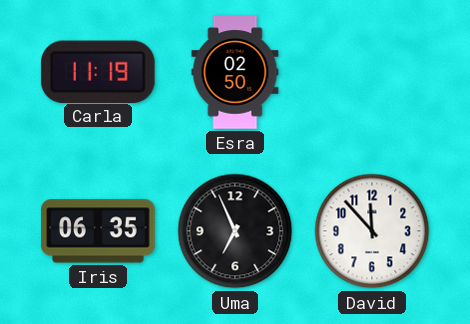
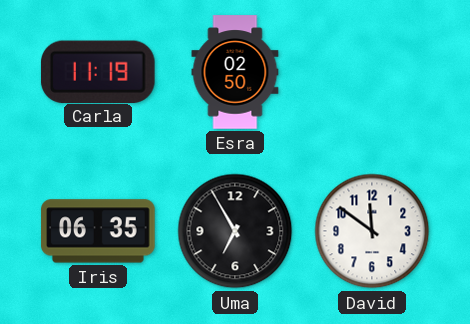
Uma: 6:56 -> 6:55 (235, 231)
David: 11:53 -> 11:51 (372, 231)
